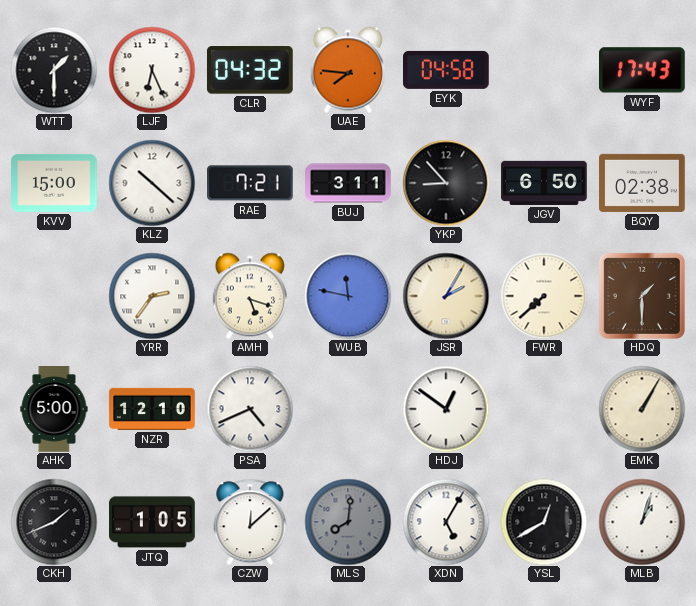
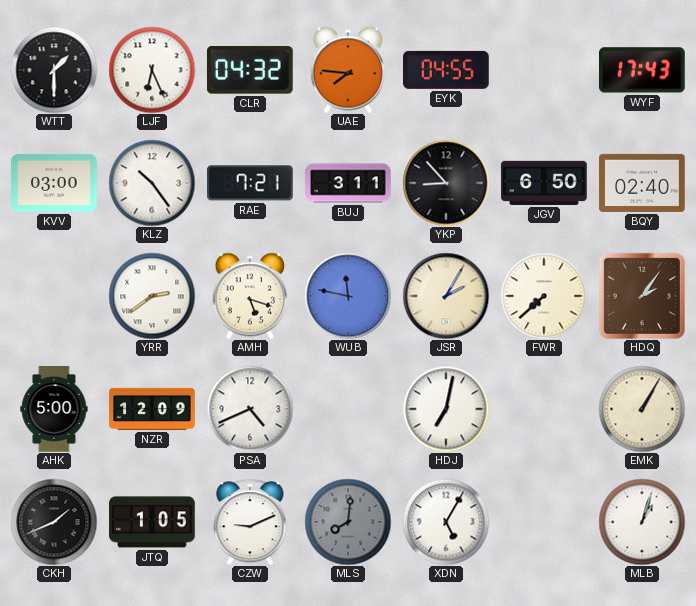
EYK: 04:58 -> 04:55 (447, 70)
KVV: 15:00 -> 03:00 (54, 183)
KLZ: 10:22 -> 10:24 (152, 183)
BQY: 02:38 -> 02:40 (642, 183)
YRR: 2:36 -> 2:39 (152, 296)
HDQ: 1:30 -> 2:06 (642, 296)
NZR: 12:10 -> 12:09 (152, 409)
HDJ: 12:51 -> 7:02 (446, 409)
CZW: 12:08 -> 9:11 (250, 522)
YSL: 12:40 -> none (544, 522)
